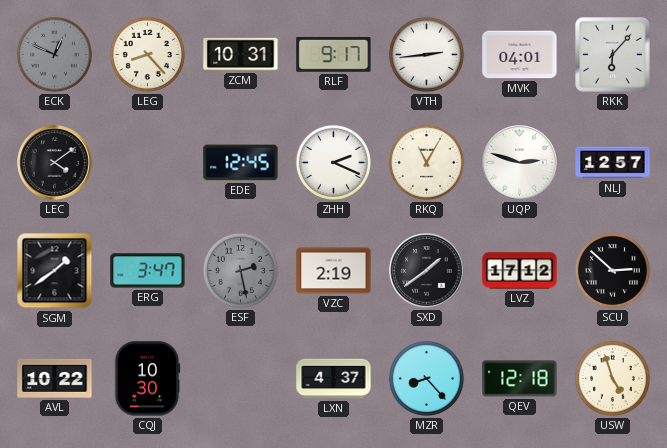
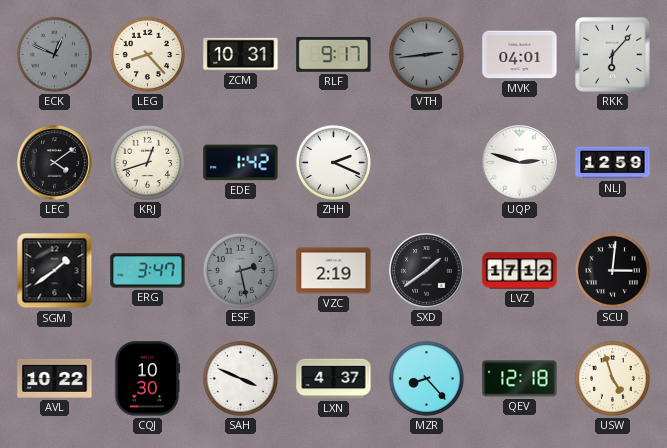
VTH dial: white -> grey (426, 54)
KRJ: none -> 12:42 (147, 162)
EDE: 12:45 -> 1:42 (241, 163)
RKQ: 11:05 -> none (426, 162)
NLJ: 12:57 -> 12:59 (613, 163)
SCU: 2:52 -> 3:01 (612, 270)
SAH: none -> 3:49 (240, 378)
